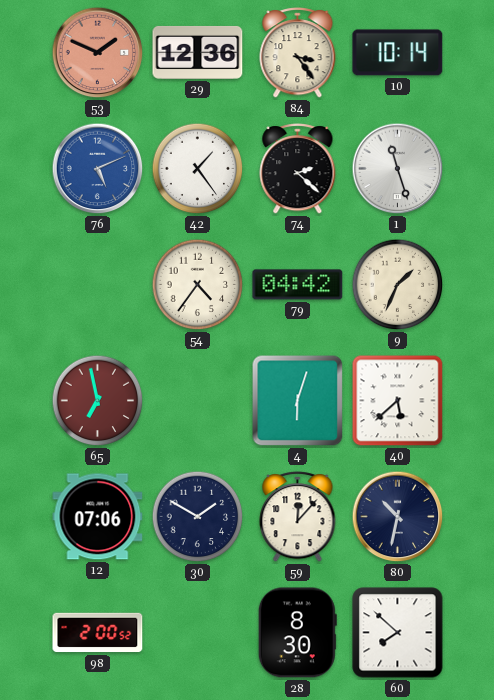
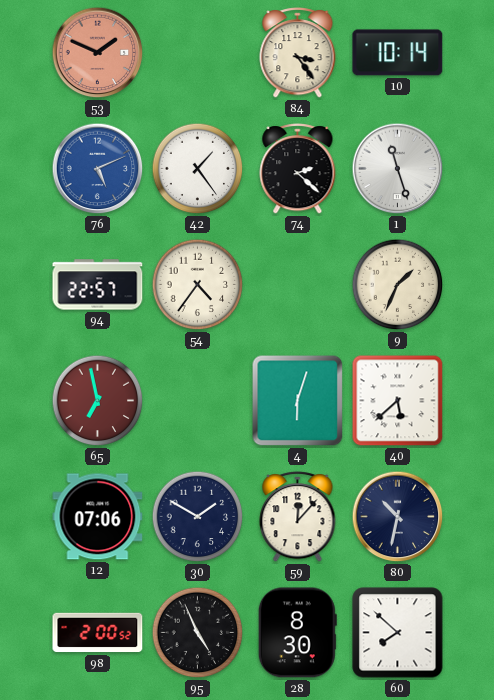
29: 12:36 -> none (198, 52)
94: none -> 22:57 (98, 285)
79: 04:42 -> none (298, 285)
95: none -> 4:56 (198, 633)
